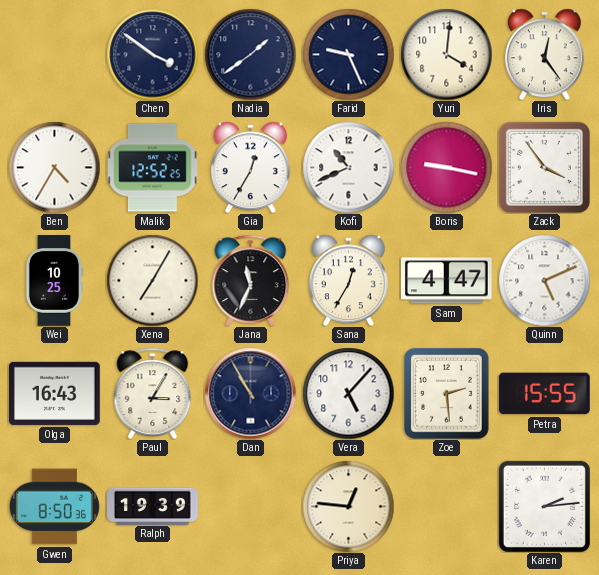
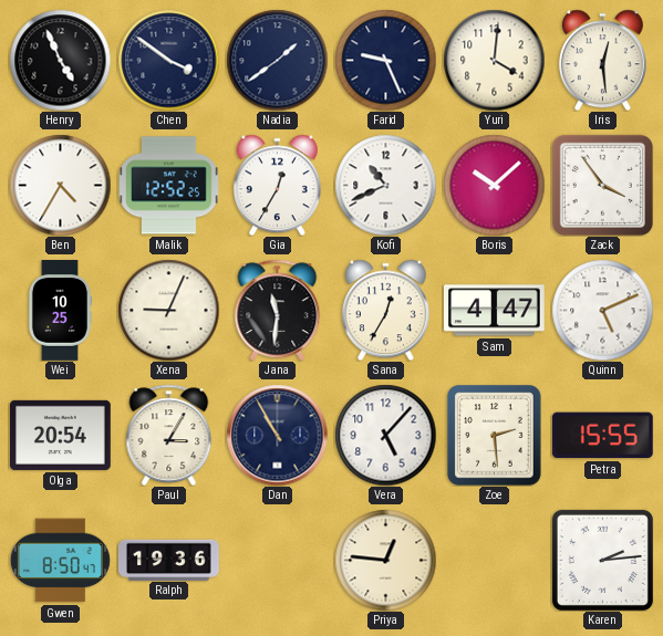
Henry: none -> 4:56 (60, 60)
Iris: 12:24 -> 12:29 (602, 60)
Boris: 9:17 -> 10:08 (494, 185)
Xena: 7:05 -> 9:04 (168, 310)
Jana: 11:34 -> 11:31 (278, 310)
Olga: 16:43 -> 20:54 (61, 435)
Gwen: 8:50:36 -> 8:50:47 (60, 561)
Ralph: 19:39 -> 19:36 (169, 560)
